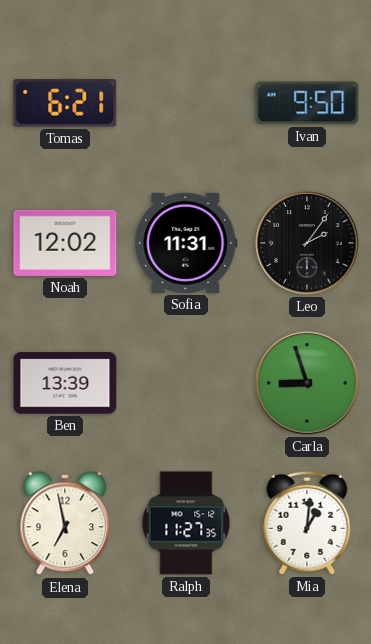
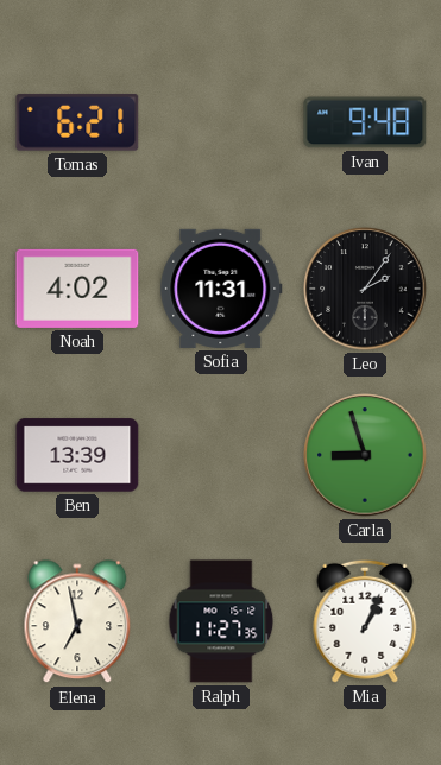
Ivan: 9:50 -> 9:48 (365, 122)
Noah: 12:02 -> 4:02 (77, 289)
Mia: 1:01 -> 1:04 (365, 621)
